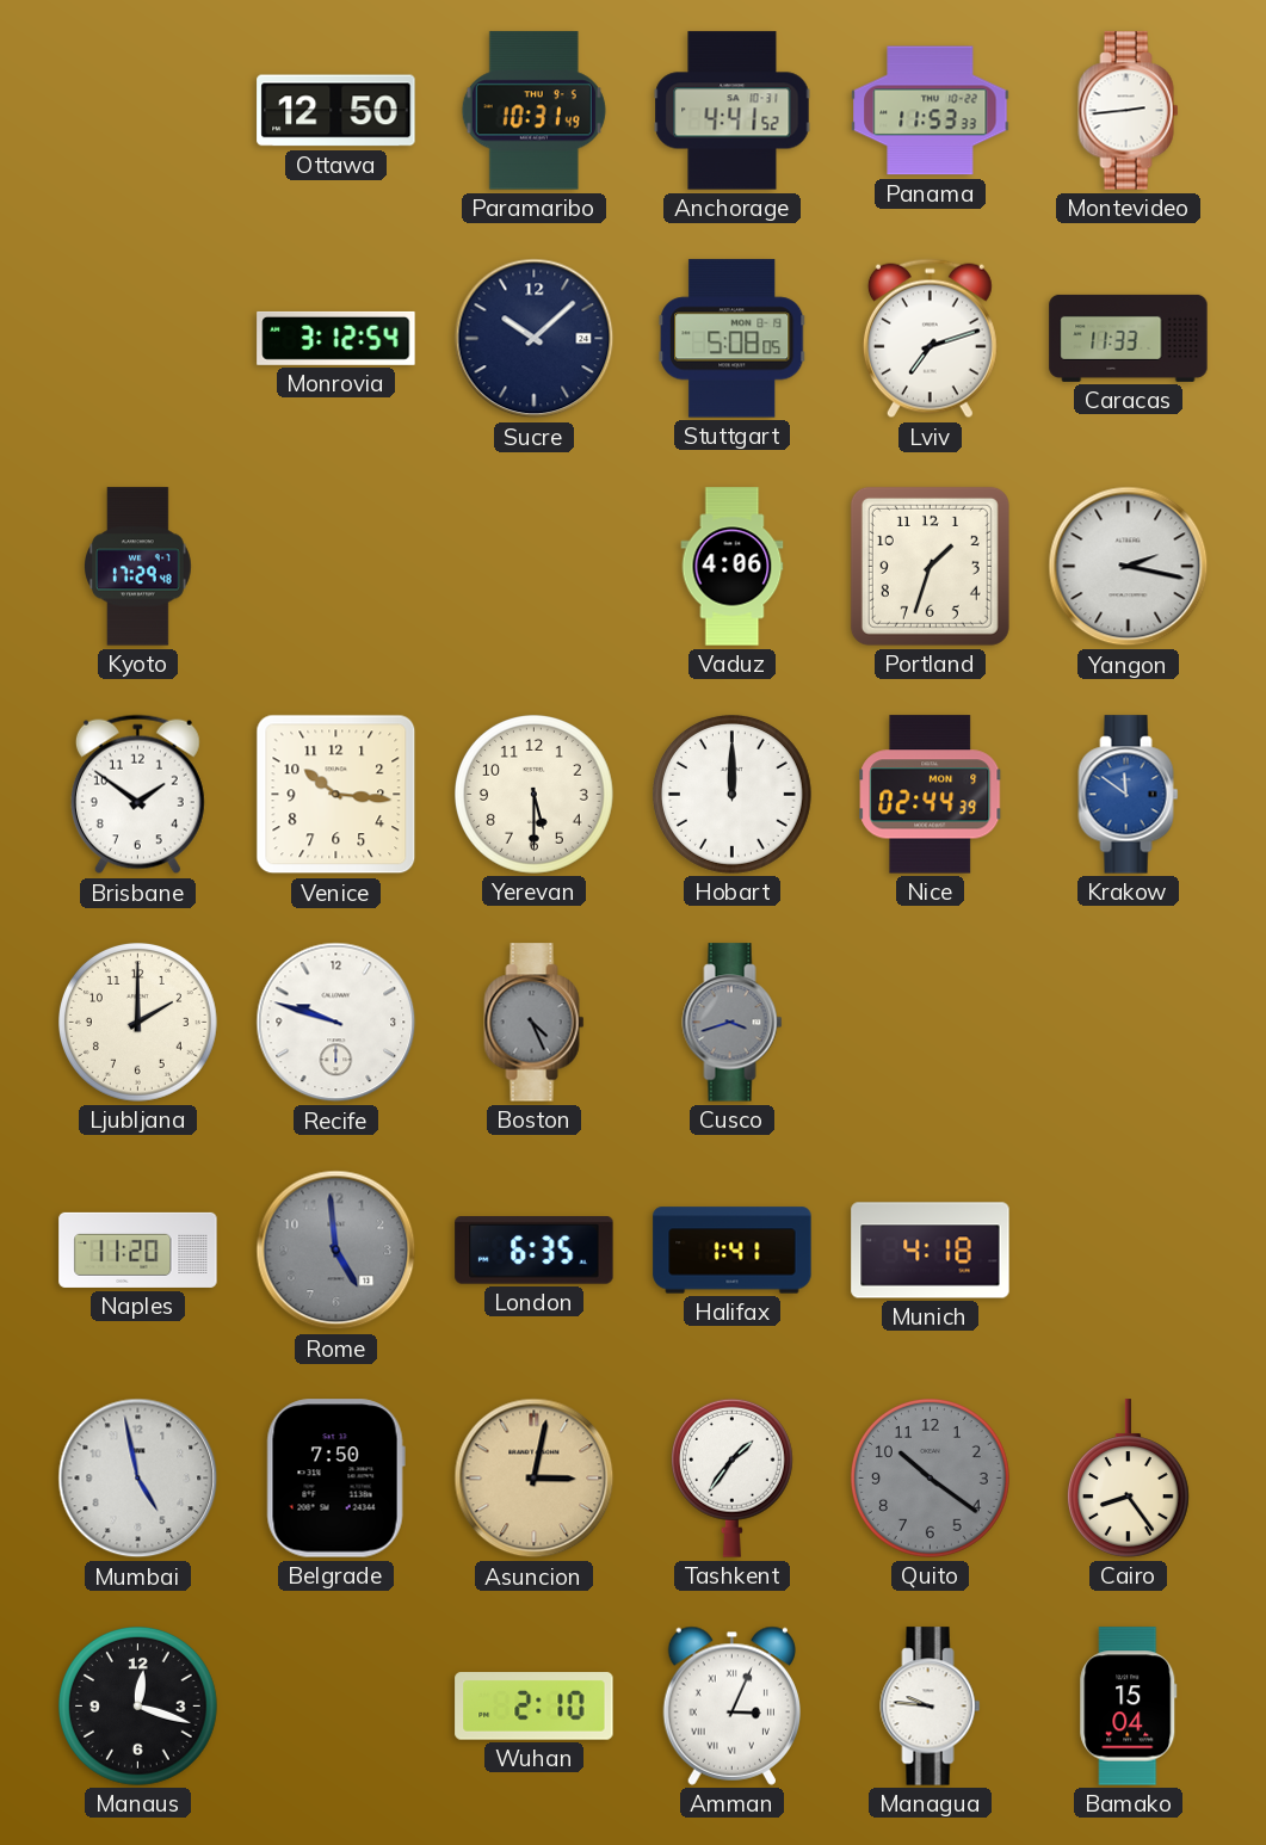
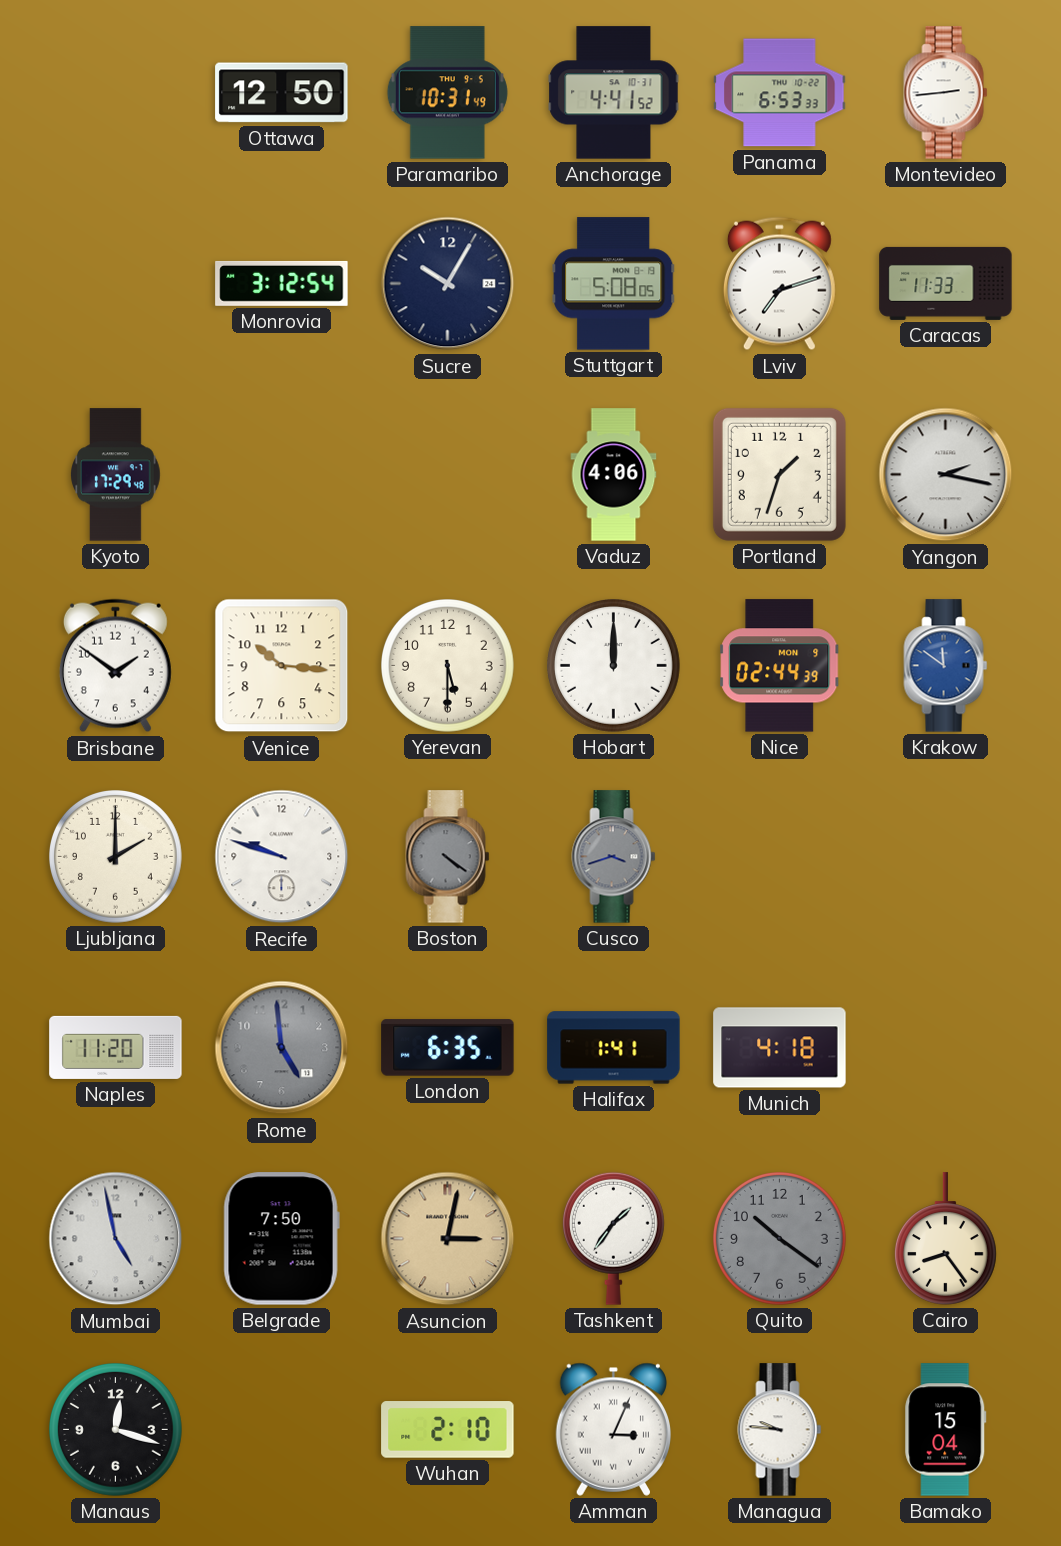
Panama: 11:53 -> 6:53 (780, 93)
Sucre: 10:08 -> 10:05 (448, 284)
Boston: 4:26 -> 4:21 (448, 857)
